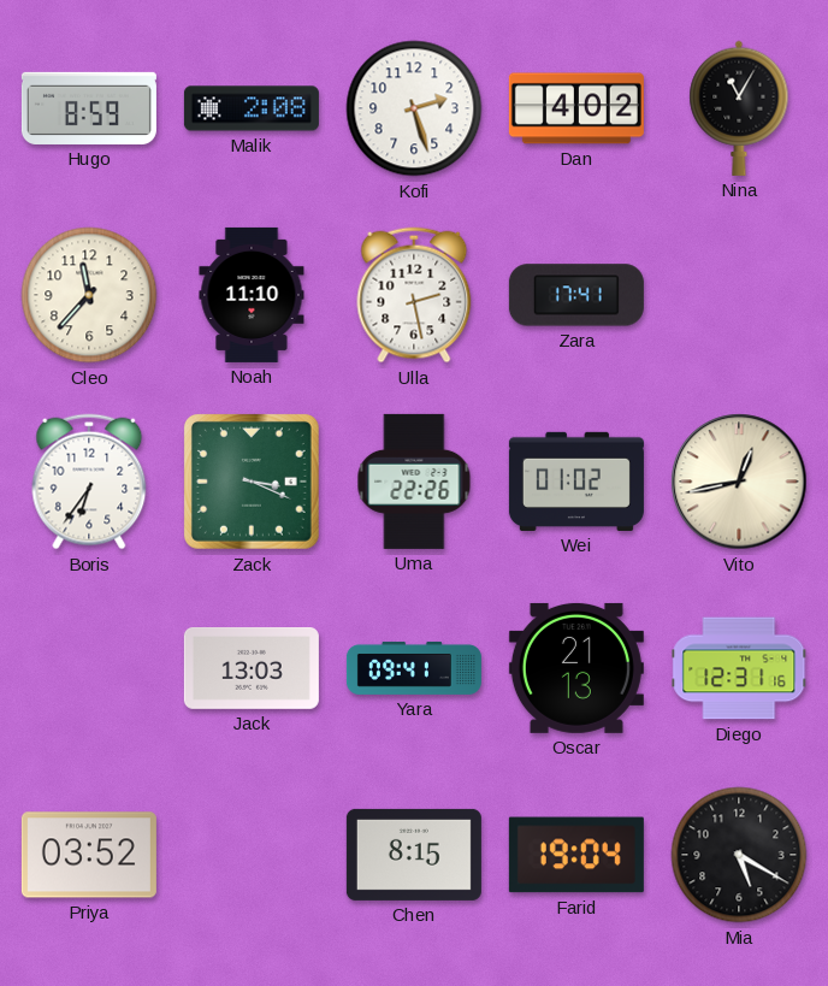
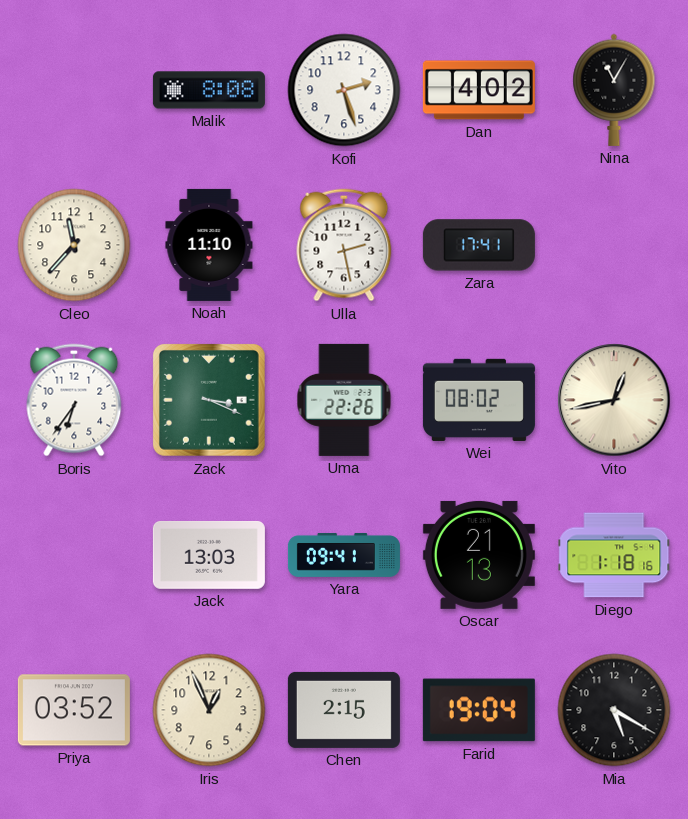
Hugo: 8:59 -> none (89, 108)
Malik: 2:08 -> 8:08 (209, 90)
Wei: 01:02 -> 08:02 (479, 400)
Diego: 12:31 -> 1:18 (614, 555)
Iris: none -> 12:56 (209, 710)
Chen: 8:15 -> 2:15 (344, 710)
